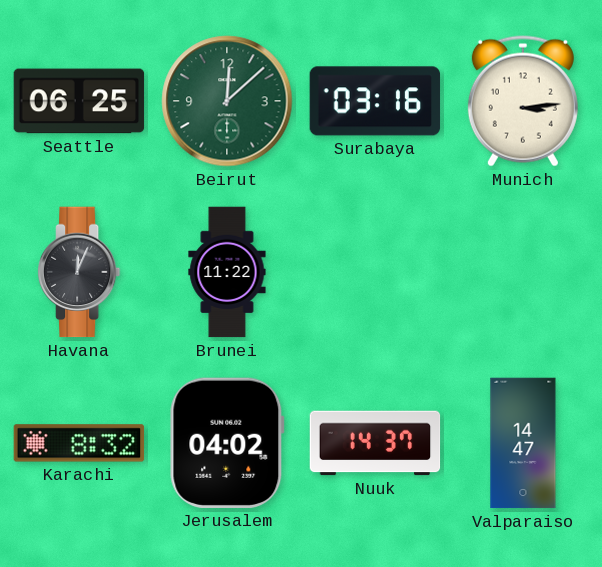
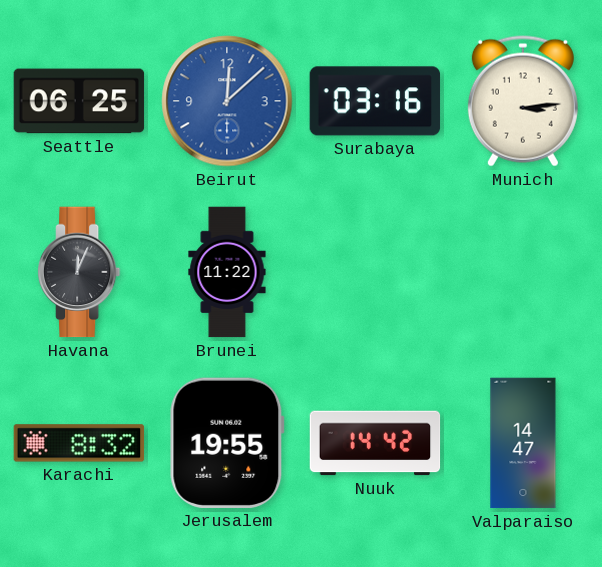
Beirut dial: green -> blue (227, 101)
Jerusalem: 04:02 -> 19:55 (227, 443)
Nuuk: 14:37 -> 14:42 (375, 443)
